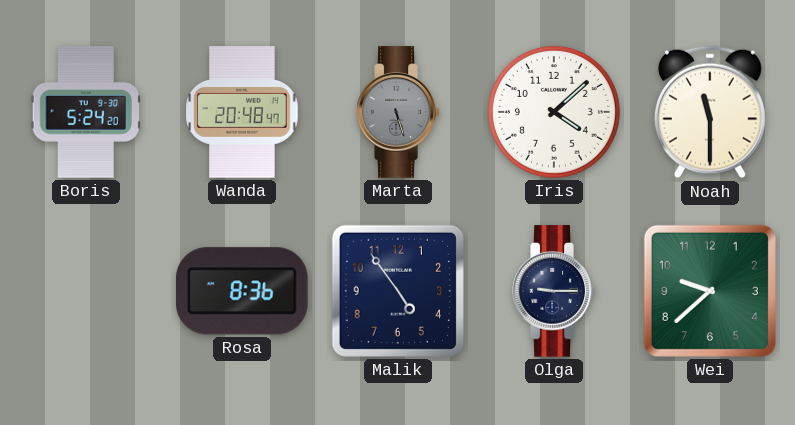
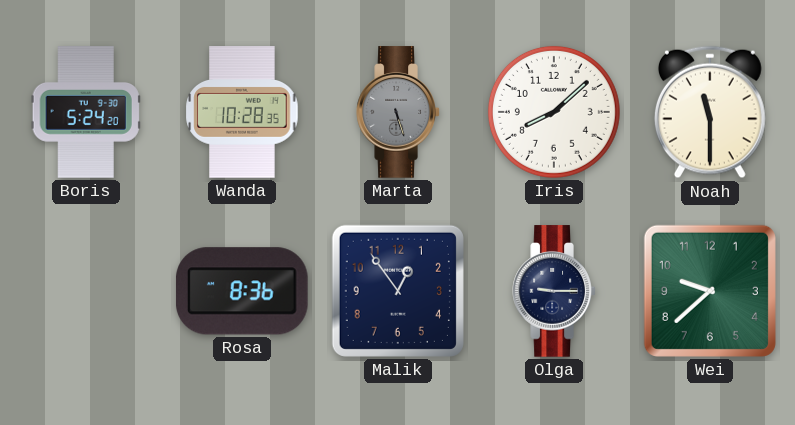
Wanda: 20:48 -> 10:28 (242, 112)
Iris: 4:08 -> 8:08 (554, 112)
Malik: 4:54 -> 12:54 (398, 291)
